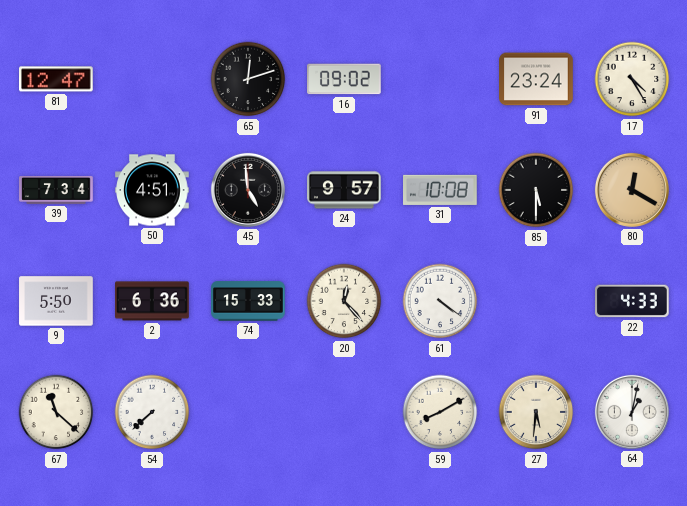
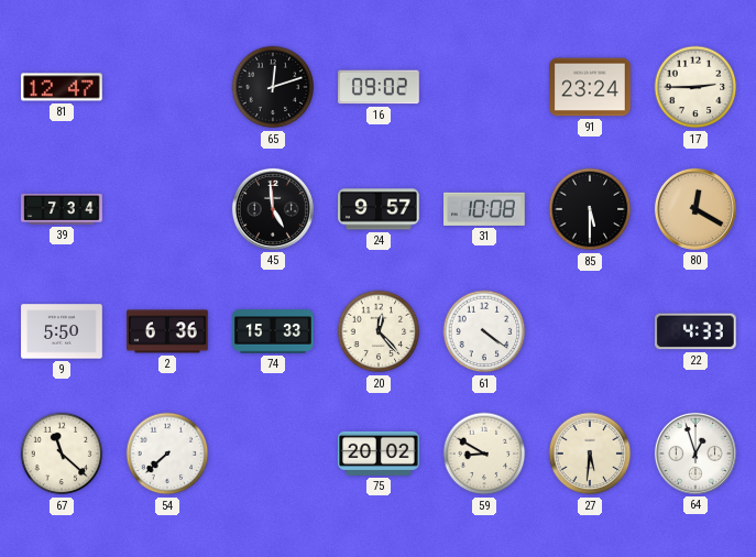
17: 4:25 -> 2:45 (695, 87)
50: 4:51 -> none (152, 190)
75: none -> 20:02 (380, 454)
59: 8:10 -> 8:50 (484, 454)
64: 1:02 -> 12:57 (695, 454)
